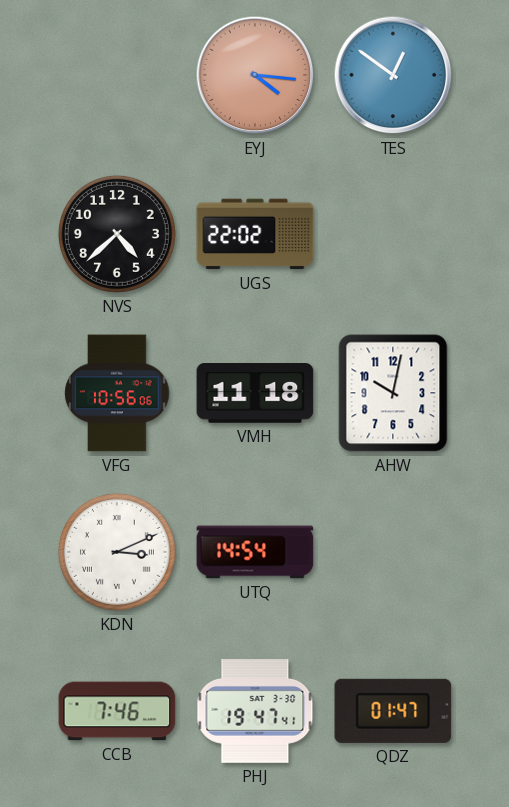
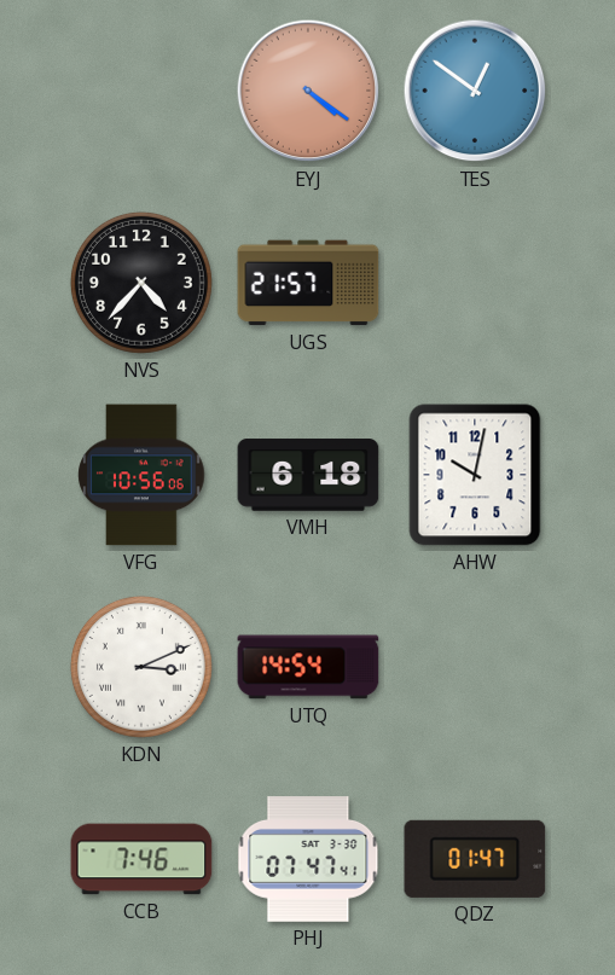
EYJ: 4:16 -> 4:21 (308, 91)
NVS: 4:38 -> 4:37 (141, 283)
UGS: 22:02 -> 21:57 (308, 283)
VMH: 11:18 -> 6:18 (308, 475)
PHJ: 19:47 -> 07:47 (308, 859)
